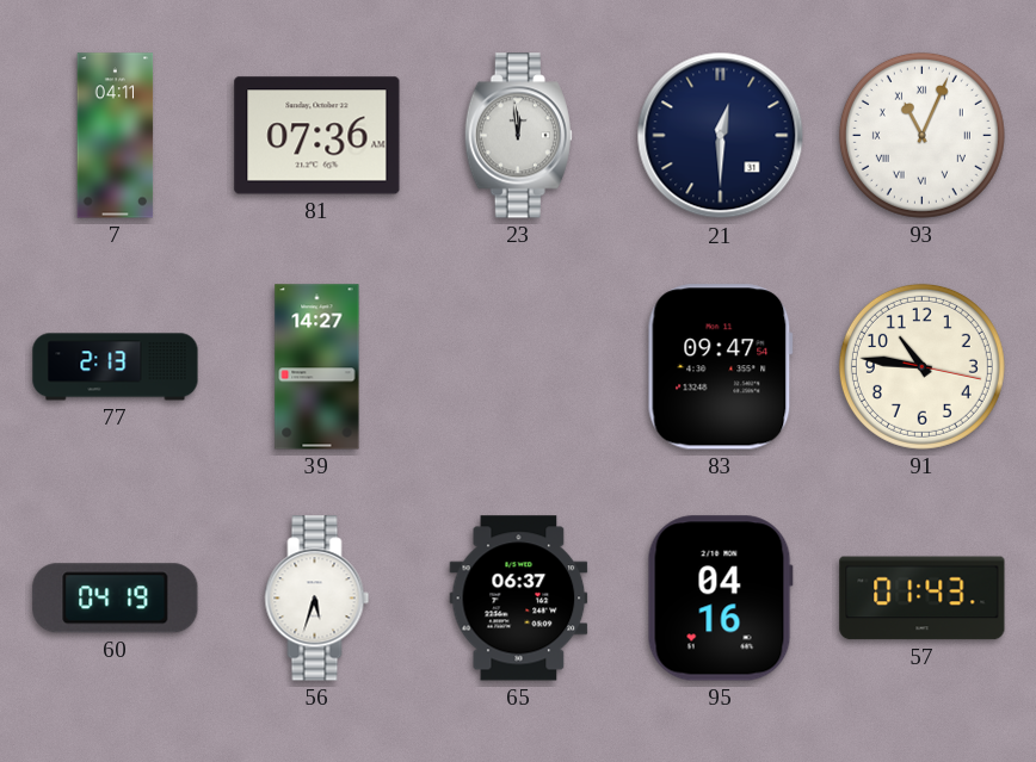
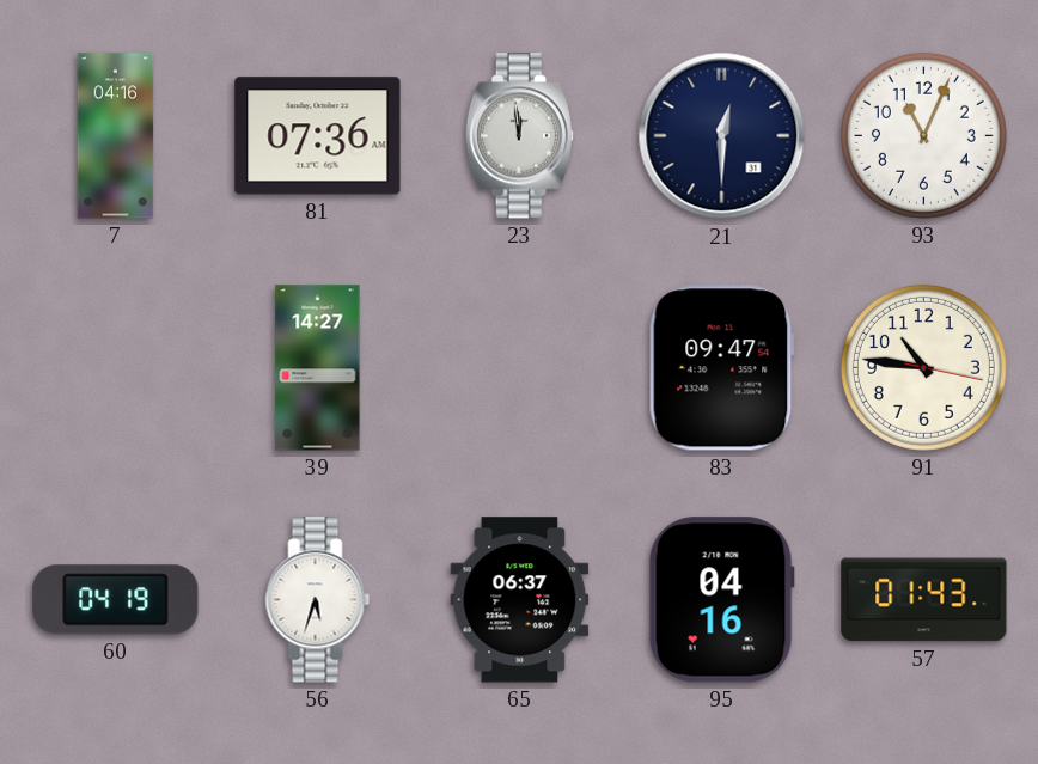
7: 04:11 -> 04:16 (116, 136)
93 numerals: Roman -> Arabic (923, 135)
77: 2:13 -> none (116, 367)
